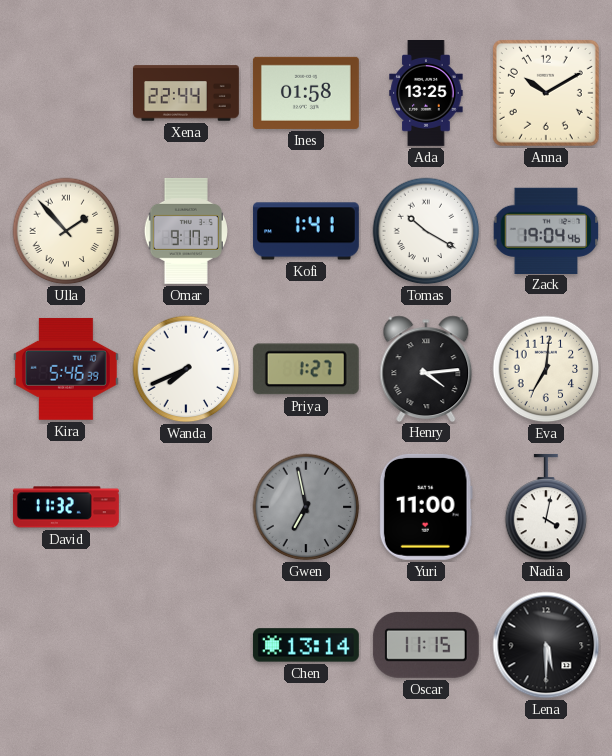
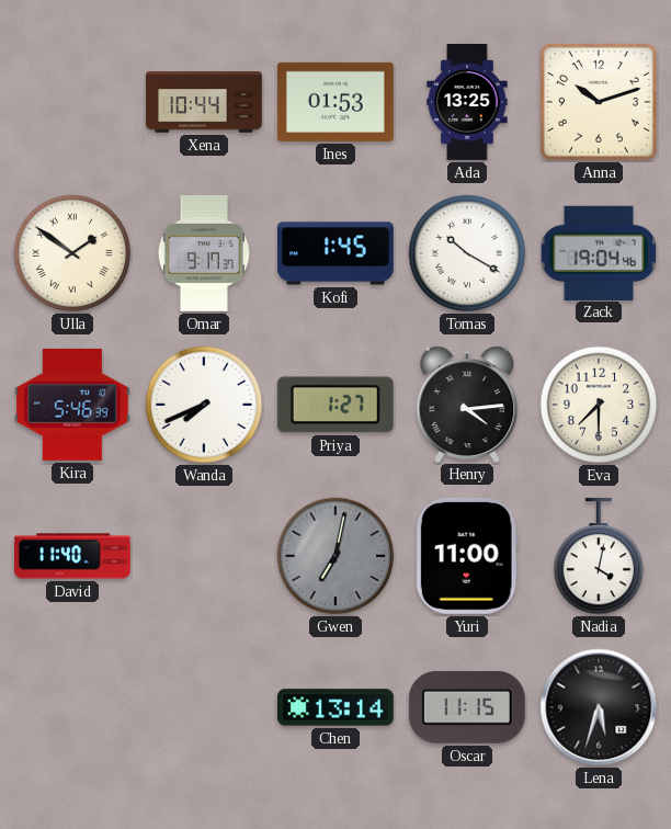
Xena: 22:44 -> 10:44 (205, 102)
Ines: 01:58 -> 01:53 (336, 102)
Anna: 10:10 -> 10:12 (599, 102)
Ulla: 1:53 -> 1:51 (72, 253)
Kofi: 1:41 -> 1:45 (337, 253)
Eva: 7:01 -> 7:30 (599, 405)
David: 11:32 -> 11:40 (72, 556)
Gwen: 6:58 -> 7:02 (336, 556)
Lena: 5:30 -> 5:33 (599, 707)
